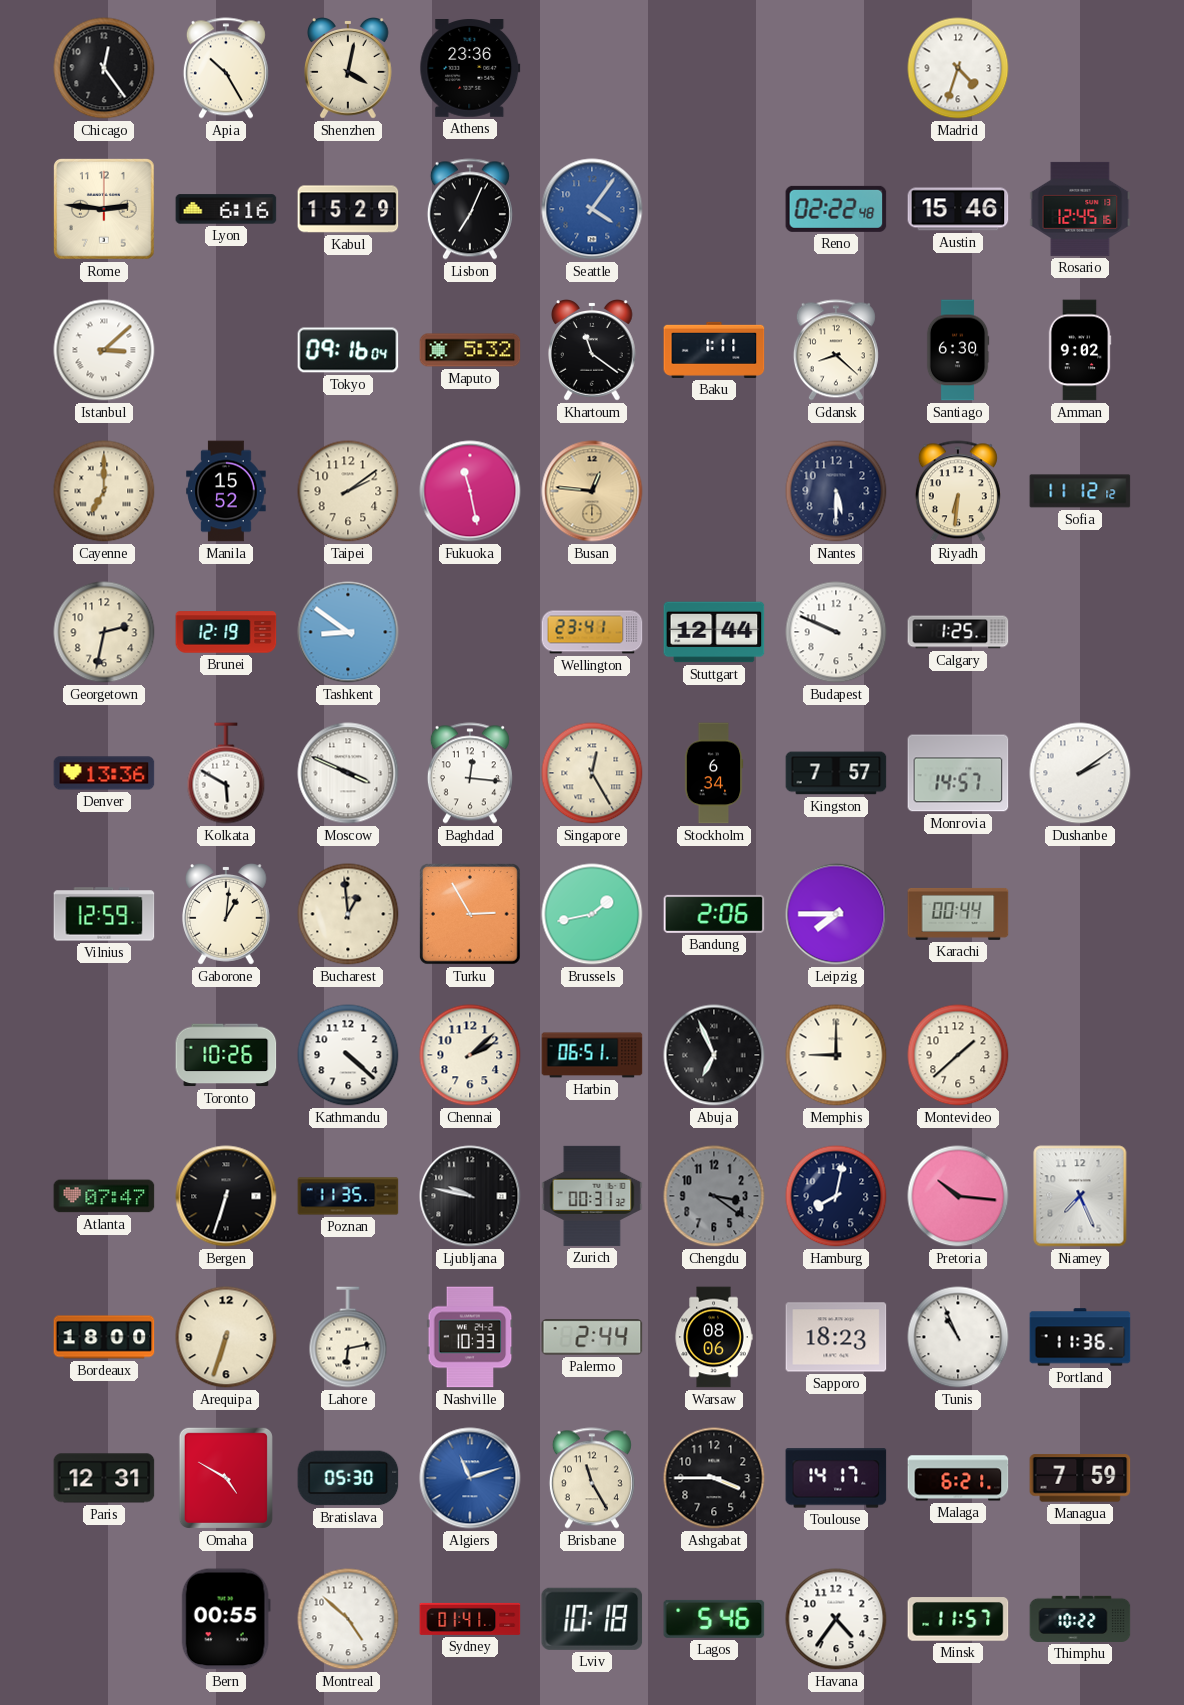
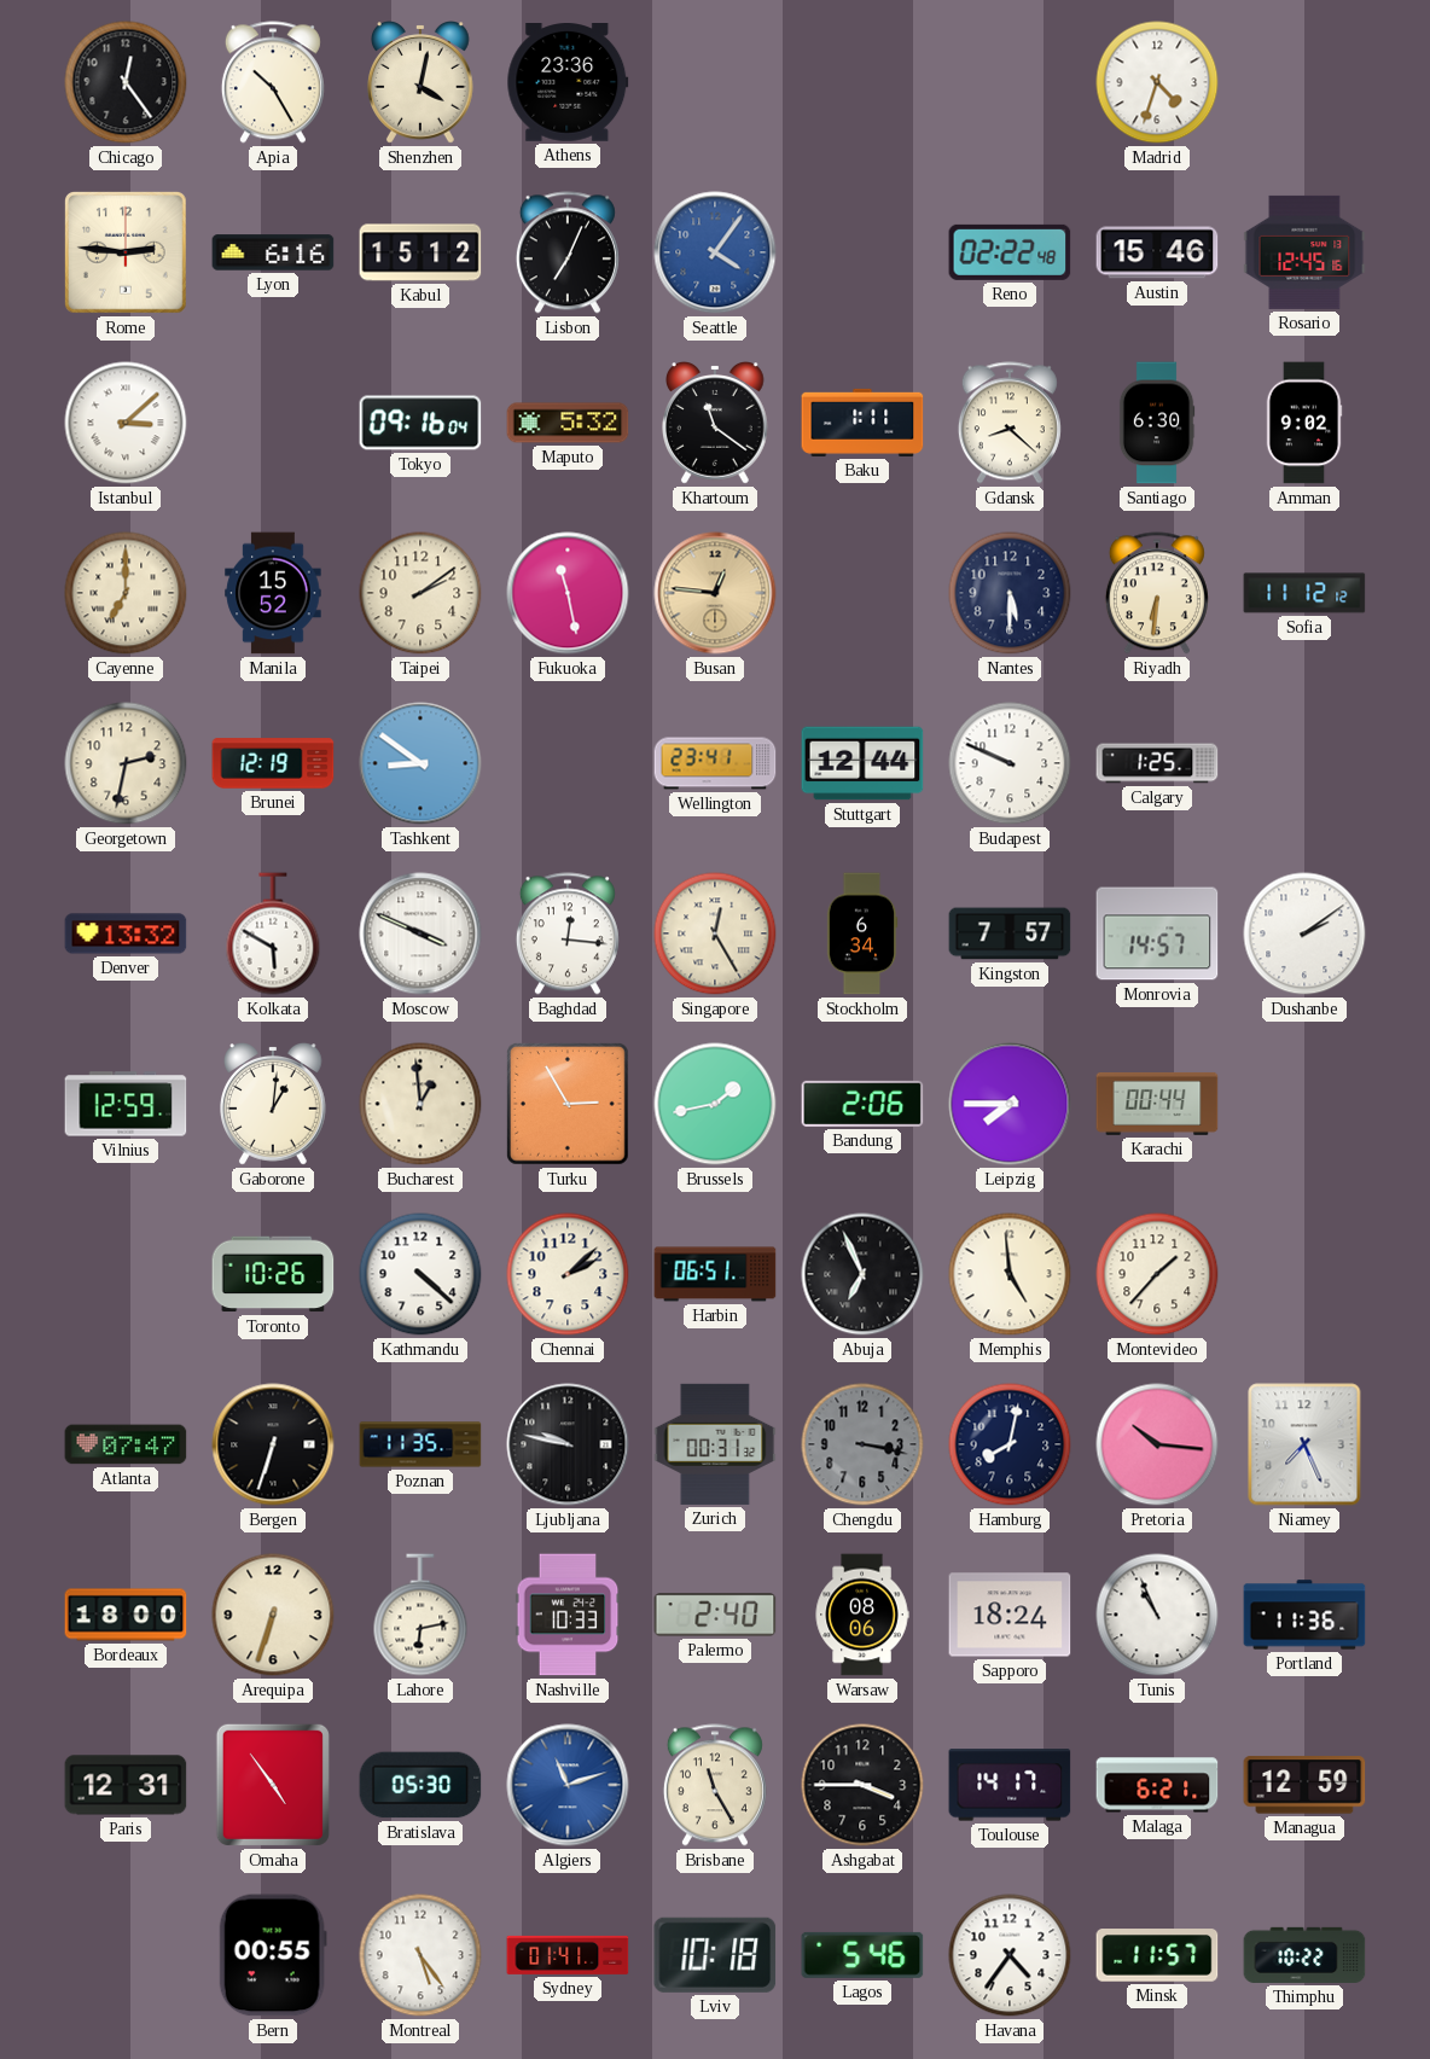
Kabul: 15:29 -> 15:12 (420, 252)
Denver: 13:36 -> 13:32 (126, 933)
Memphis: 9:00 -> 4:59 (1010, 1274)
Montevideo: 1:38 -> 1:37 (1157, 1274)
Chengdu: 3:21 -> 3:17 (862, 1444)
Palermo: 2:44 -> 2:40 (715, 1615)
Sapporo: 18:23 -> 18:24 (1010, 1615)
Omaha: 4:50 -> 4:54 (273, 1785)
Managua: 7:59 -> 12:59 (1304, 1785)
Montreal: 4:52 -> 5:24 (420, 1955)
